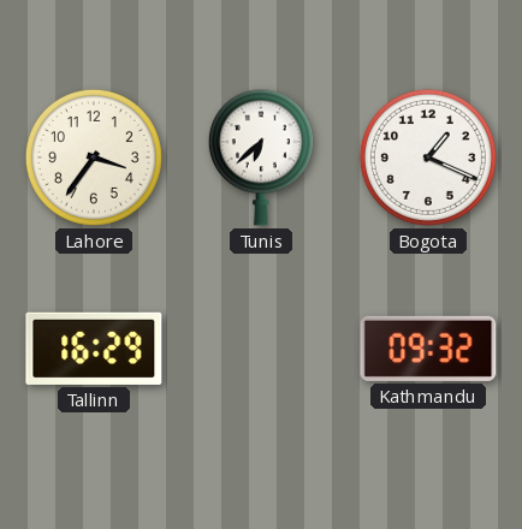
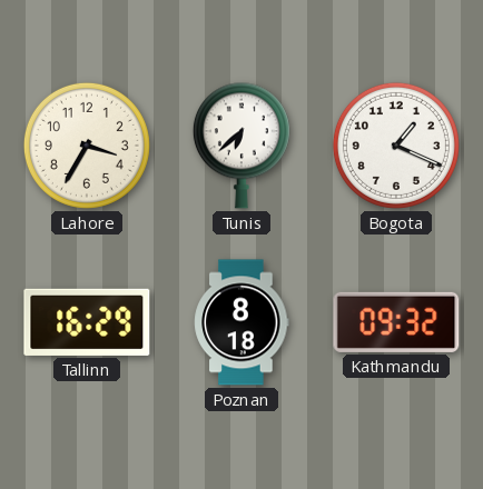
Lahore: 3:36 -> 3:35 (87, 146)
Poznan: none -> 8:18 (241, 322)
